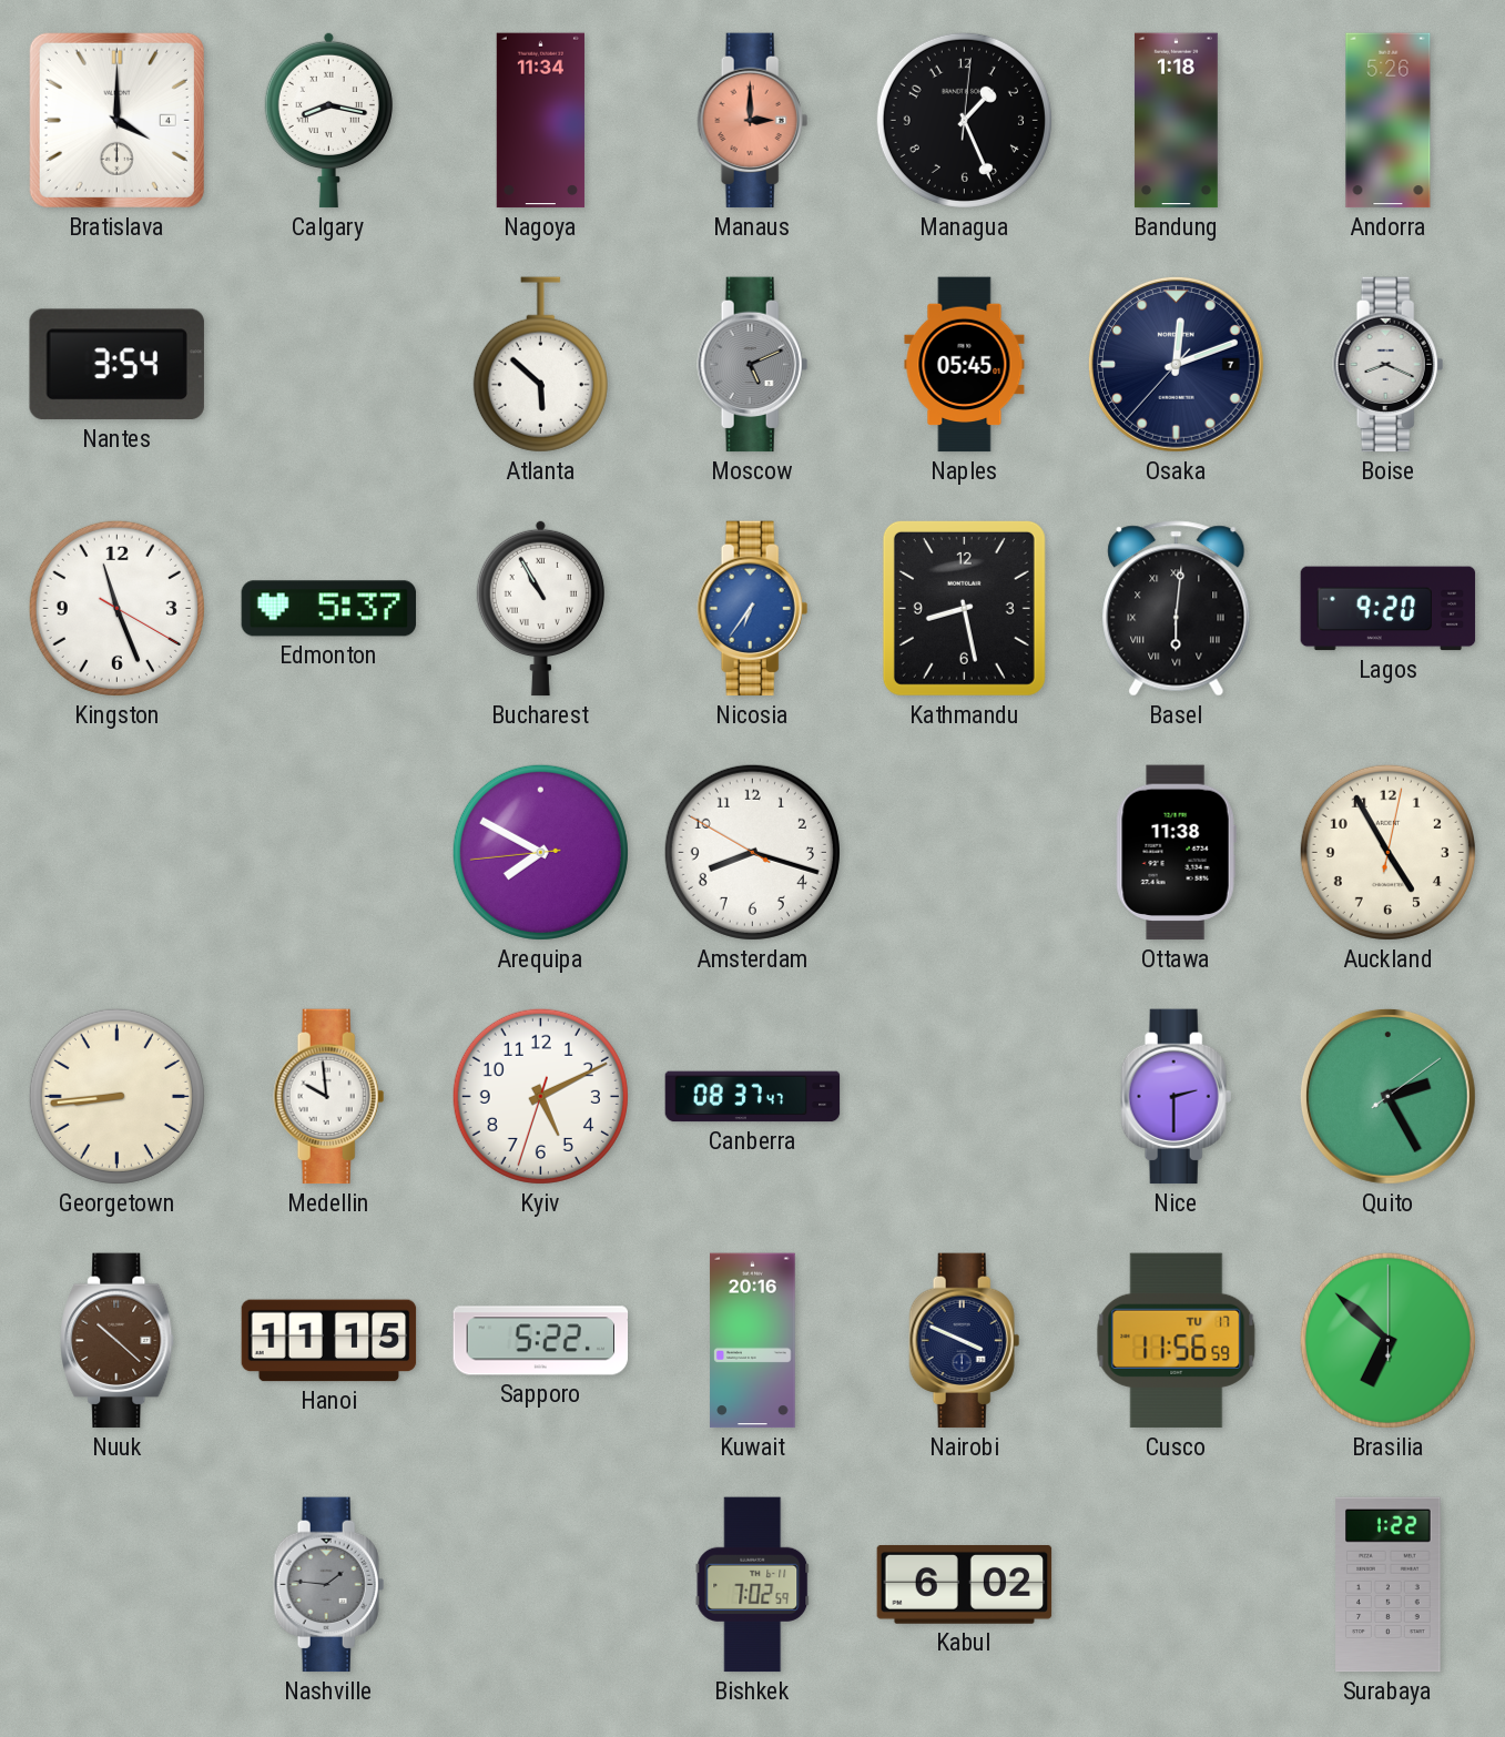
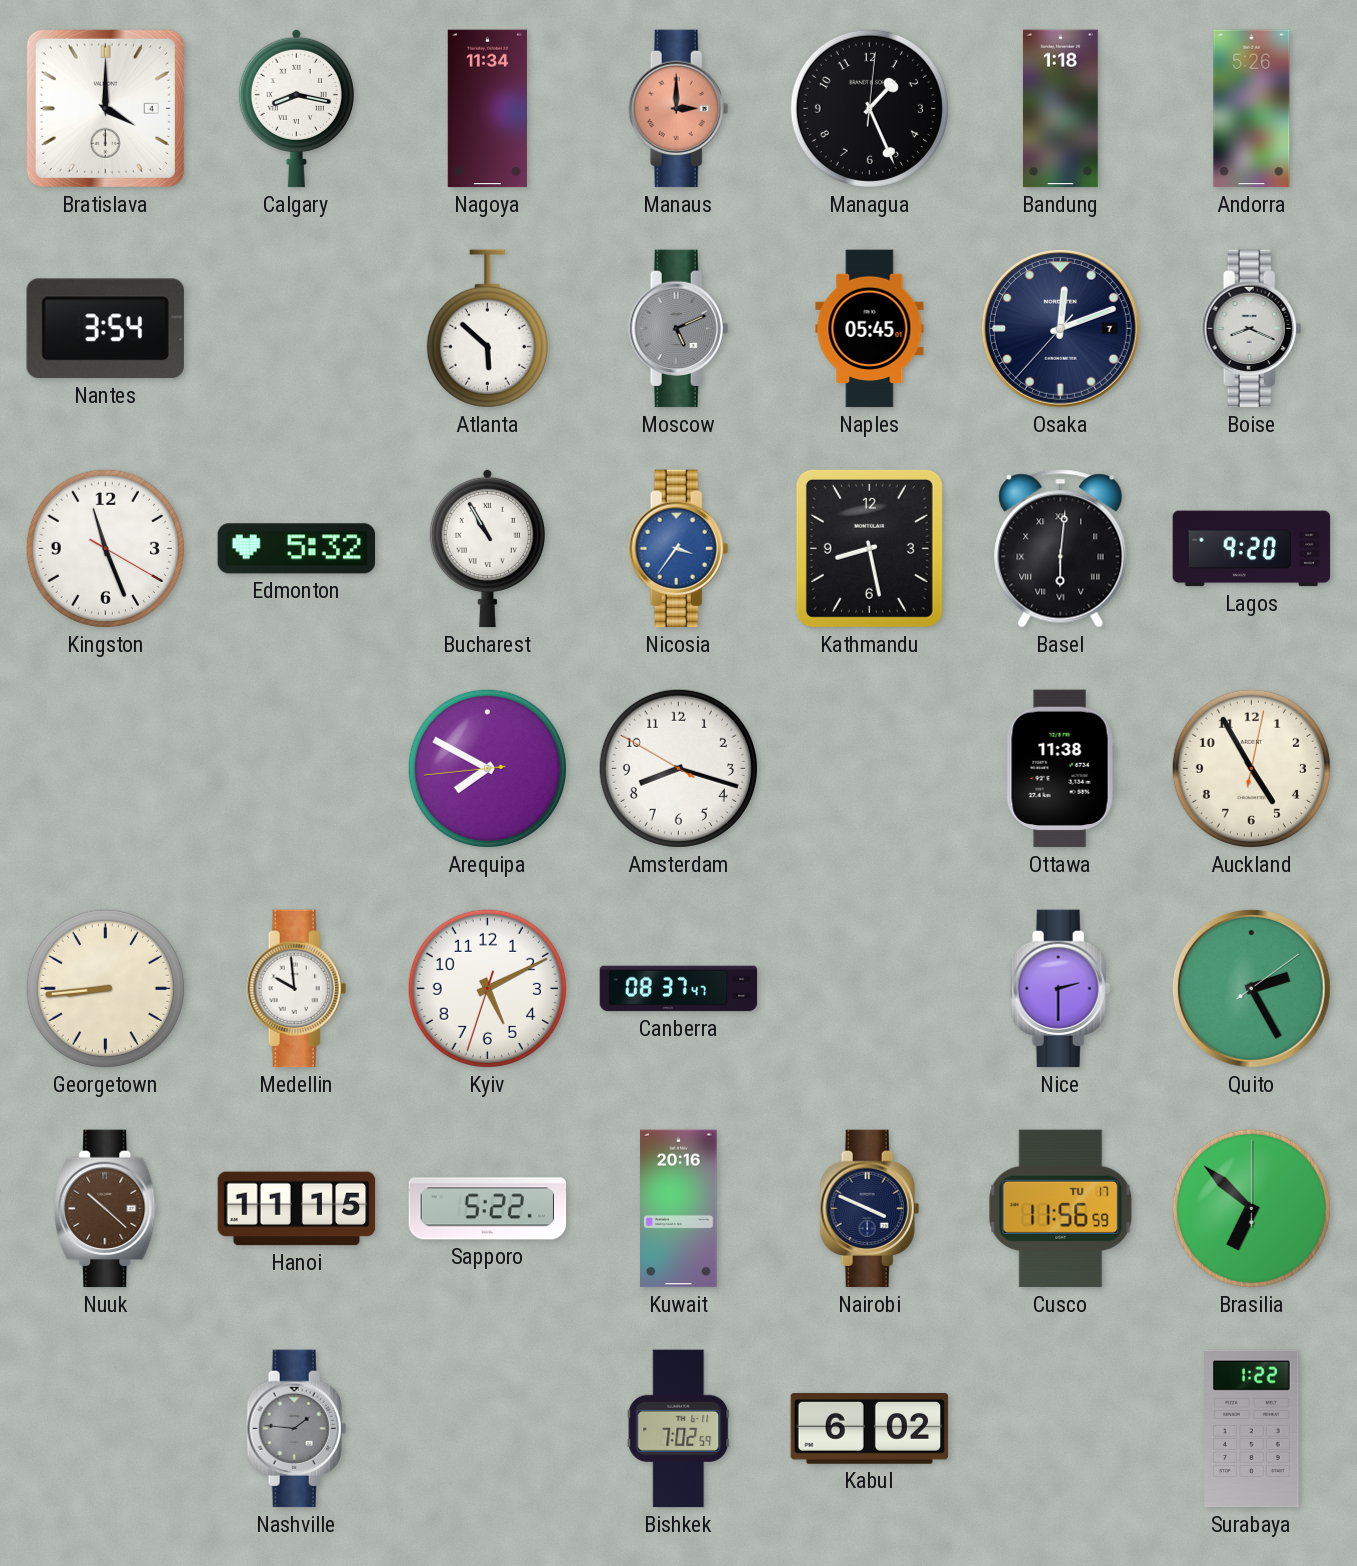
Edmonton: 5:37 -> 5:32 (297, 549)
Nicosia: 6:36 -> 3:36 (679, 549)
